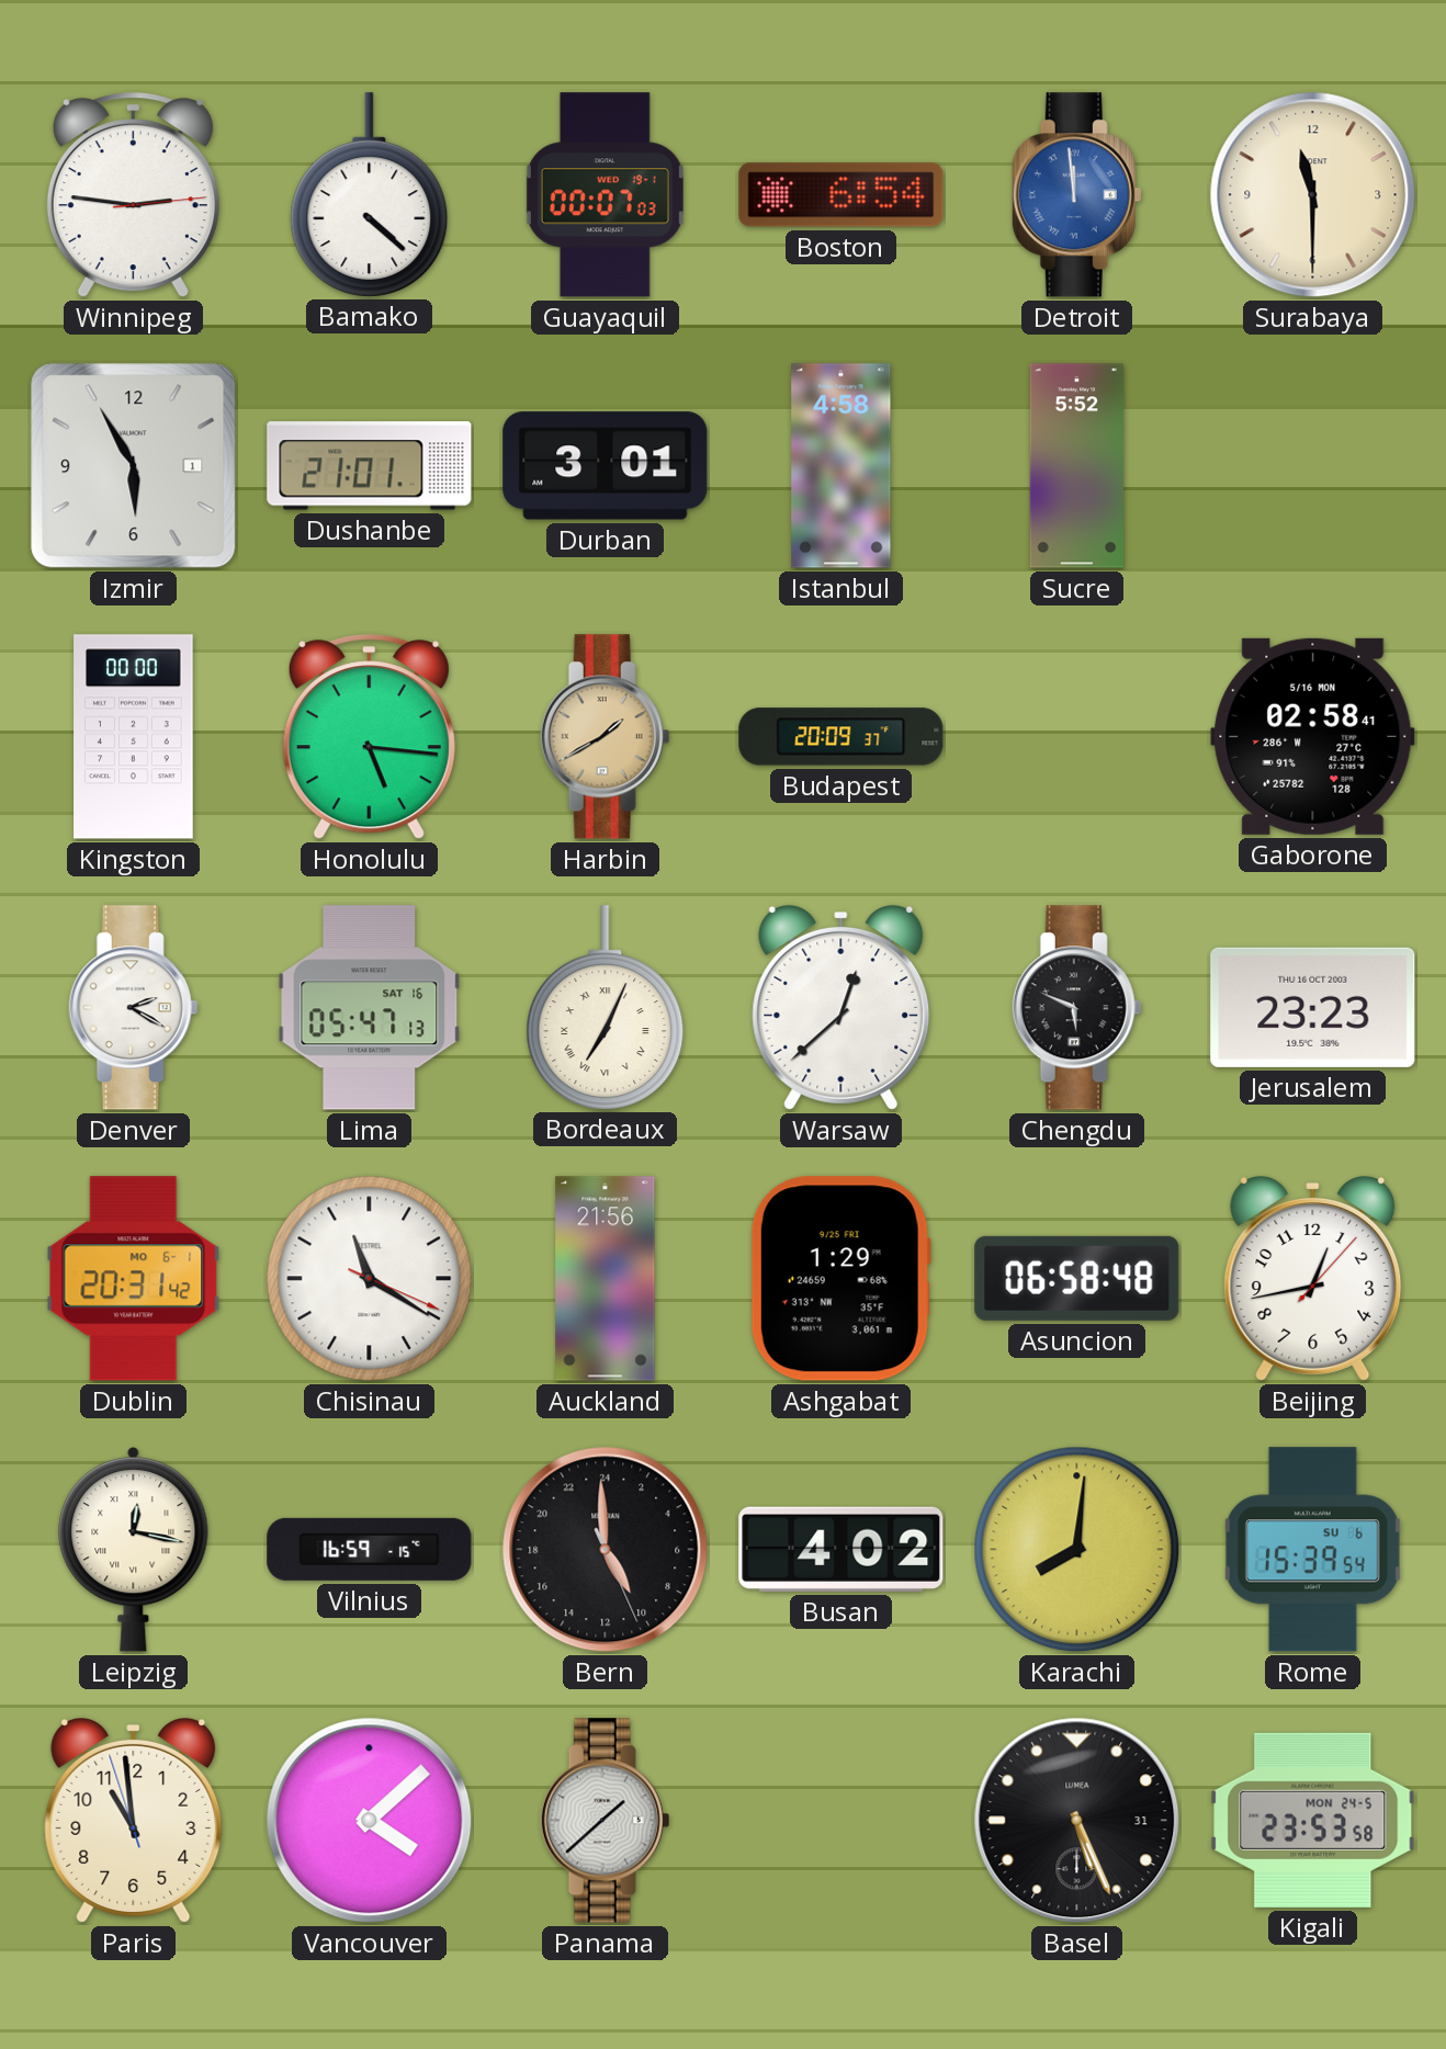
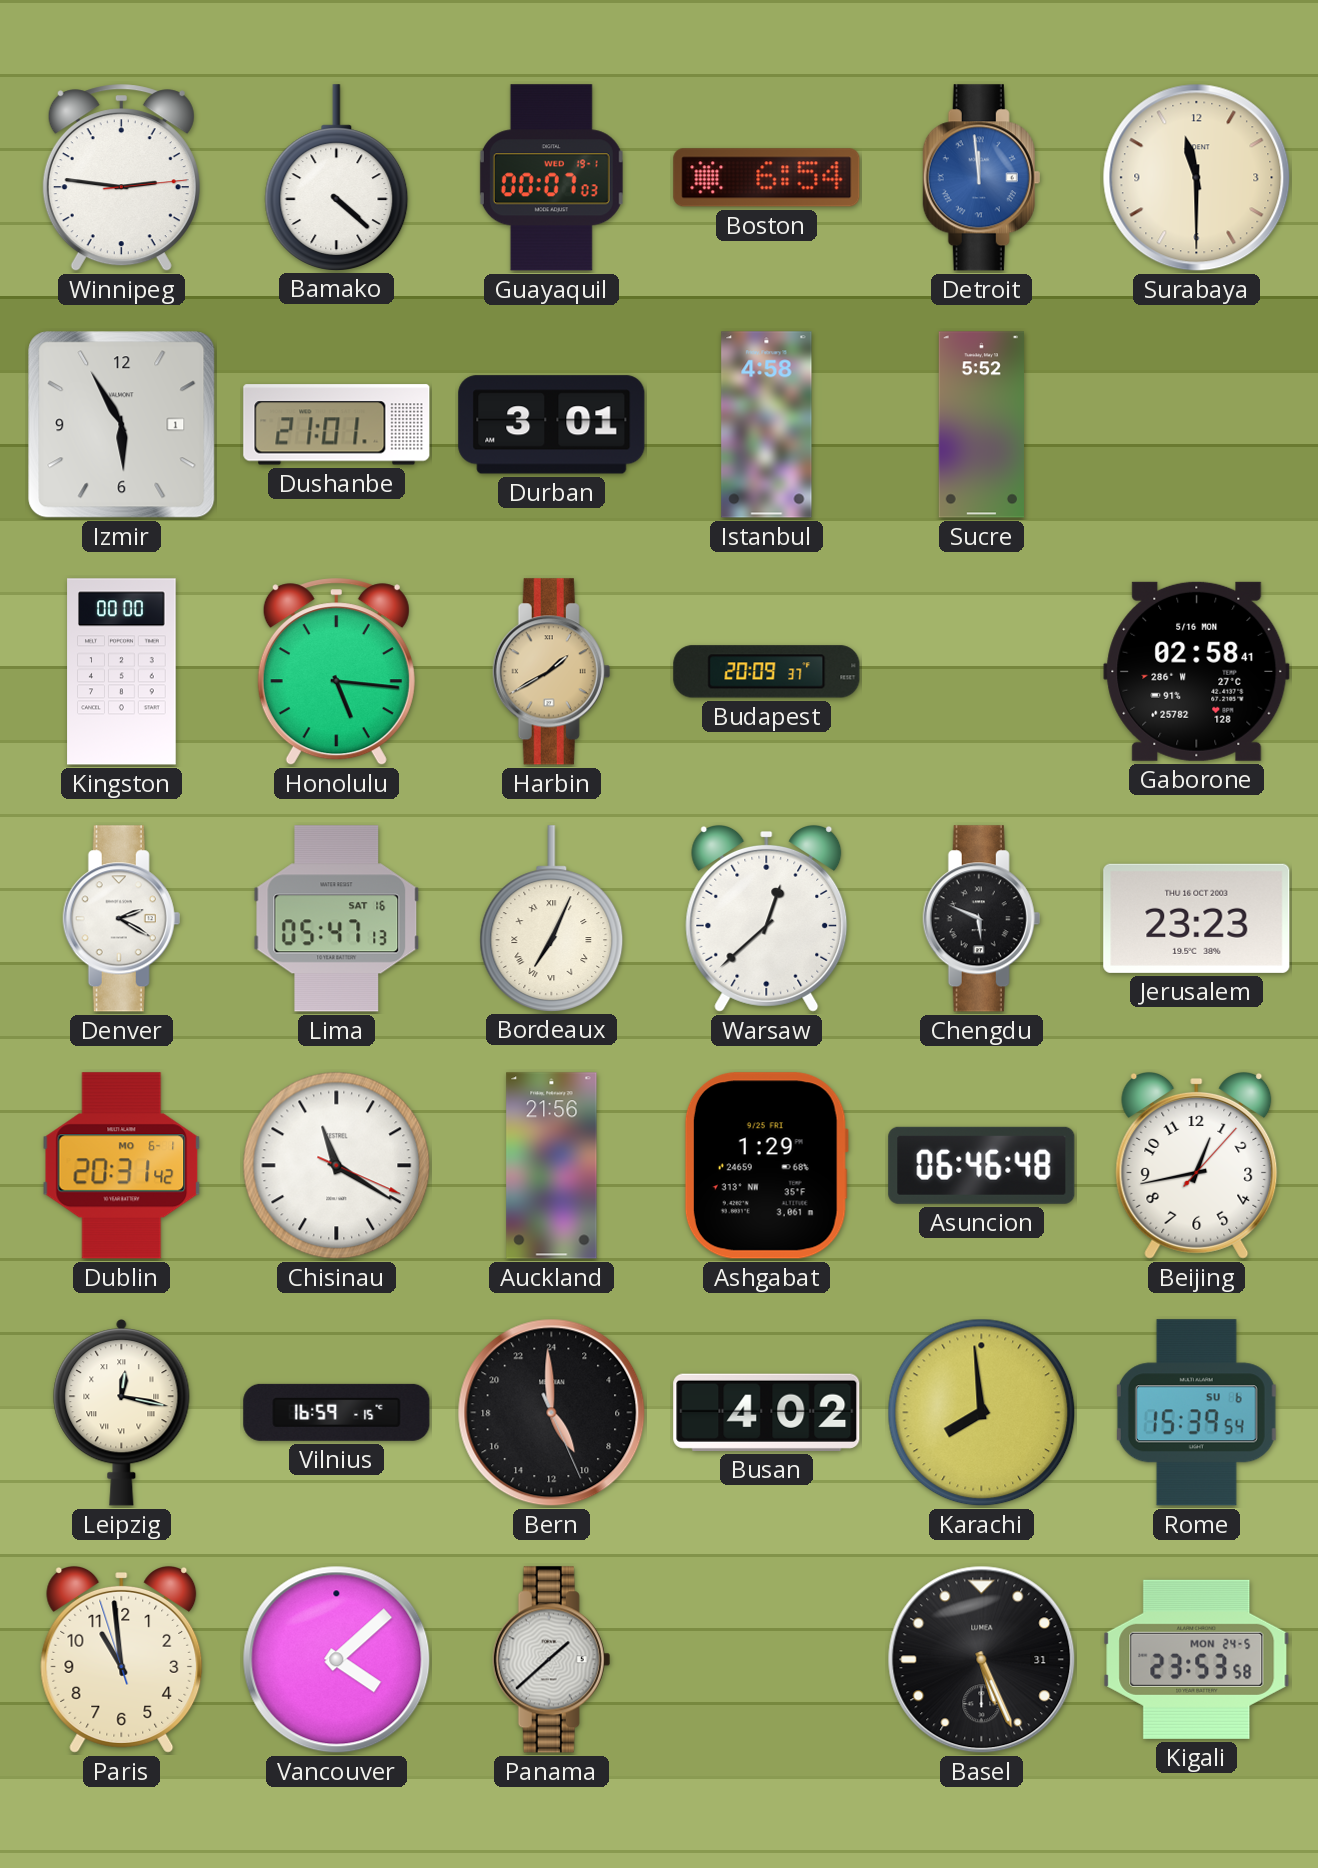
Asuncion: 06:58 -> 06:46 (982, 1165)
Karachi: 8:01 -> 7:59 (982, 1413)
